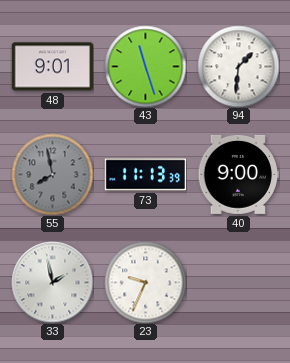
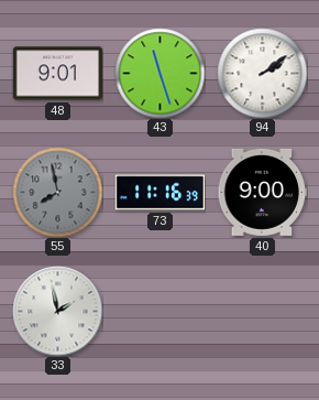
94: 1:31 -> 2:09 (262, 73)
73: 11:13 -> 11:16 (159, 193)
23: 9:34 -> none (145, 282)
